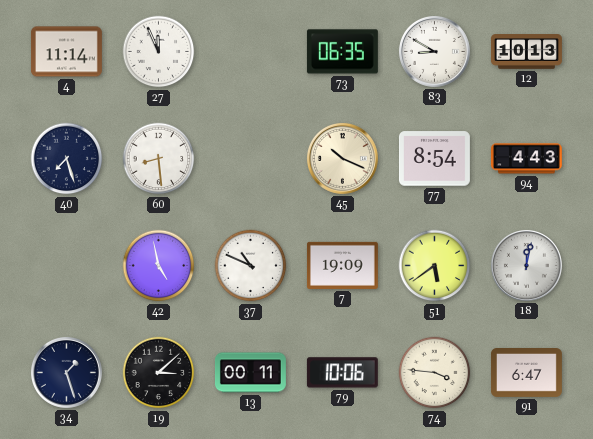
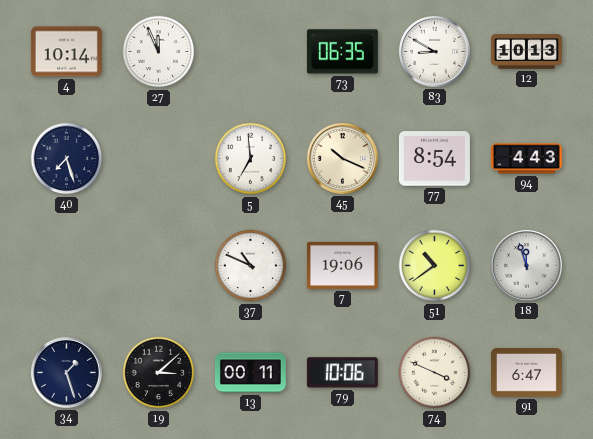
4: 11:14 -> 10:14 (66, 52)
60: 8:29 -> none (159, 159)
5: none -> 6:59 (251, 159)
42: 4:58 -> none (159, 266)
7: 19:09 -> 19:06 (342, 265)
51: 5:39 -> 10:39 (435, 266)
18: 12:02 -> 11:57 (526, 265)
74: 3:46 -> 3:49 (435, 373)
